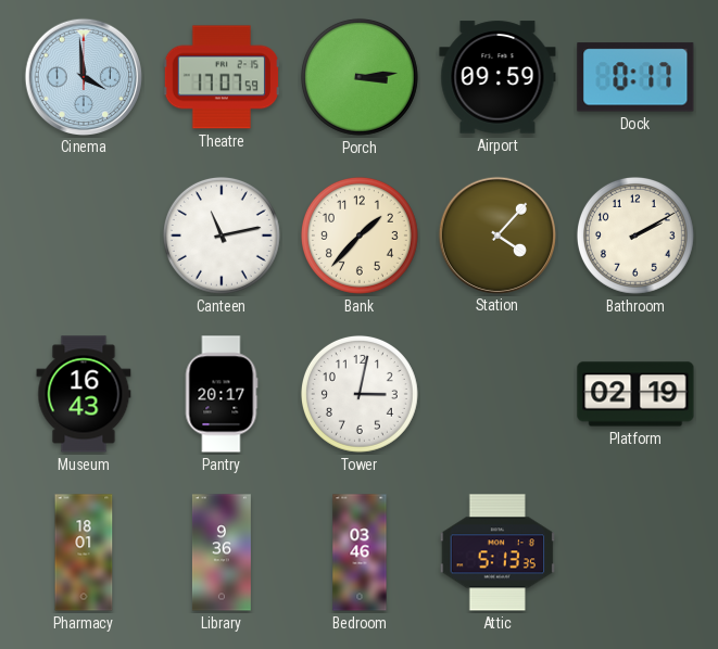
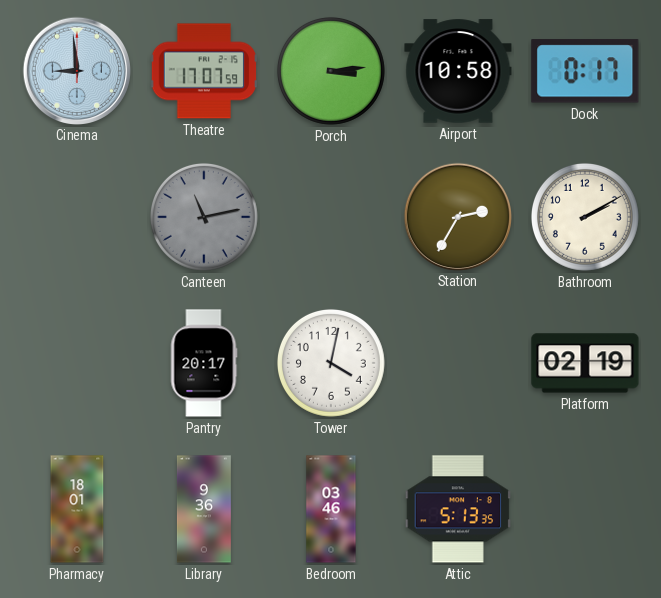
Cinema: 3:59 -> 8:59 (76, 70)
Airport: 09:59 -> 10:58 (458, 71)
Canteen dial: white -> grey (204, 217)
Bank: 1:37 -> none (360, 236)
Station: 4:07 -> 2:35 (457, 216)
Museum: 16:43 -> none (84, 394)
Tower: 3:02 -> 4:02 (331, 363)
